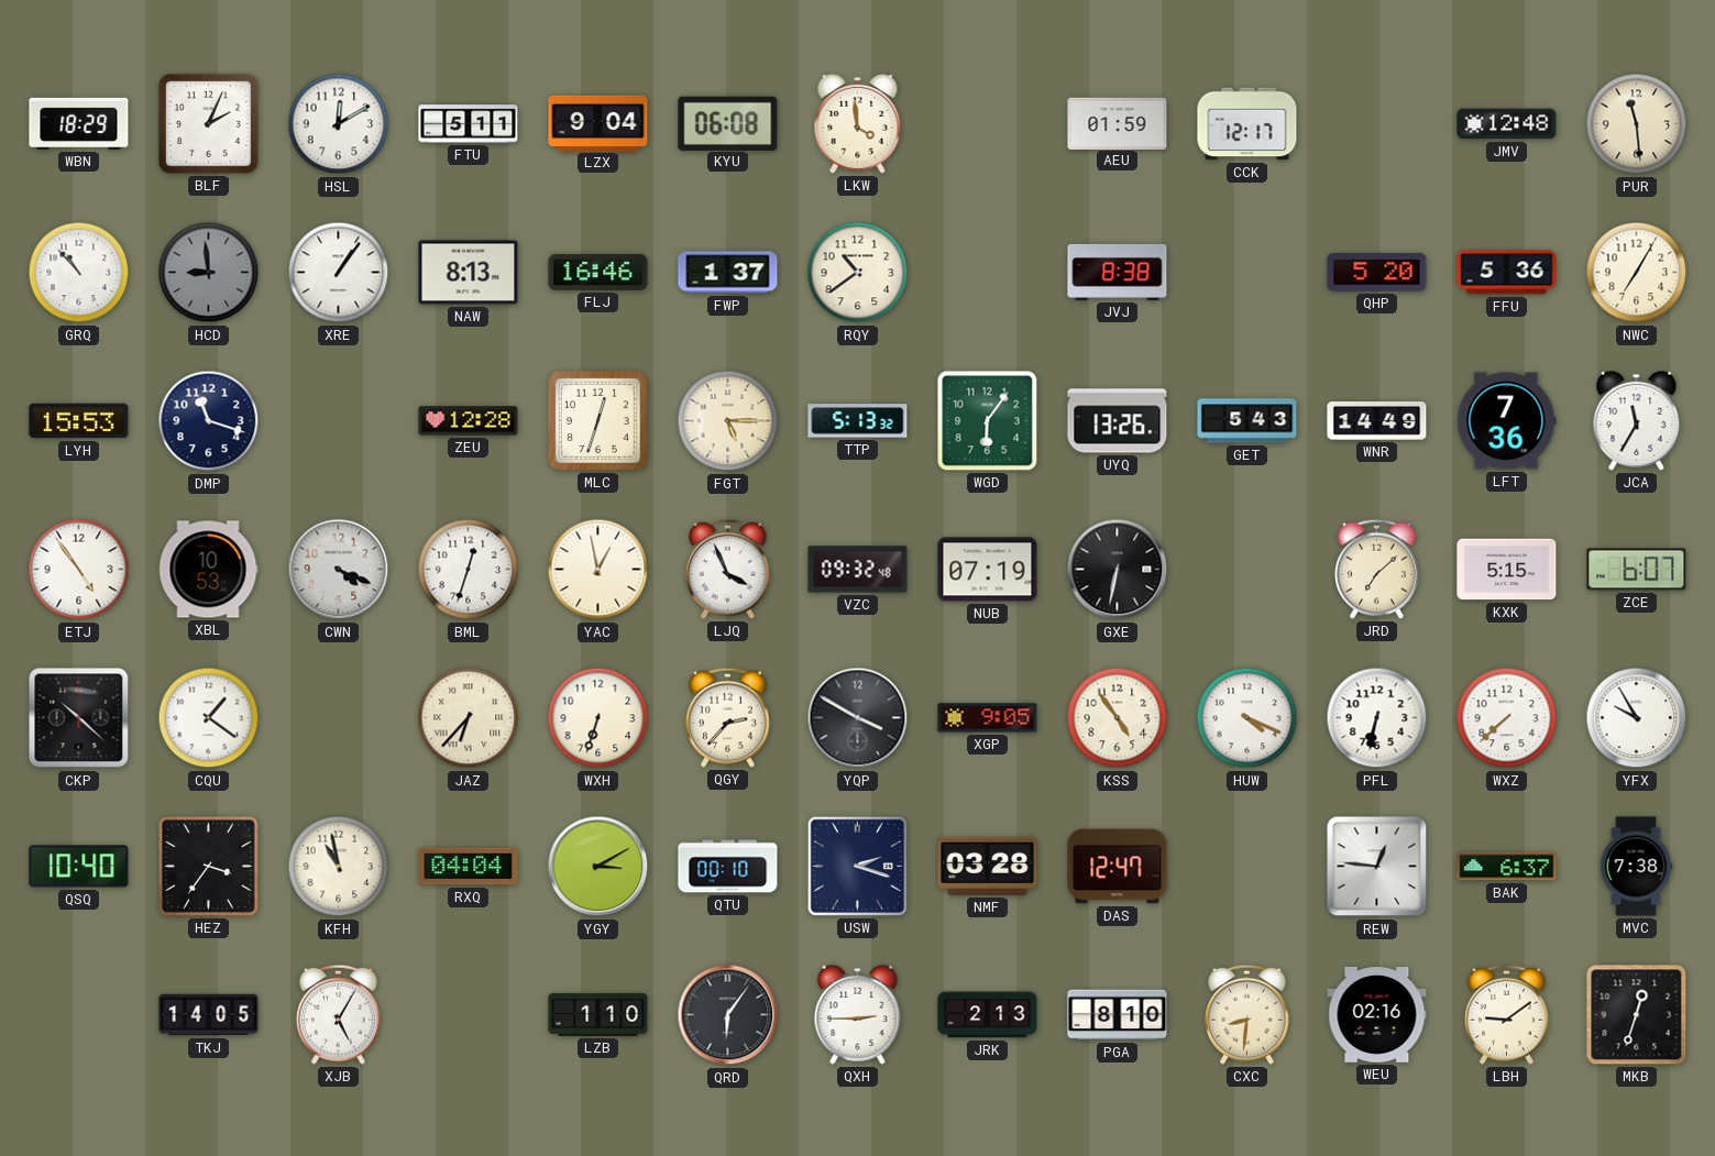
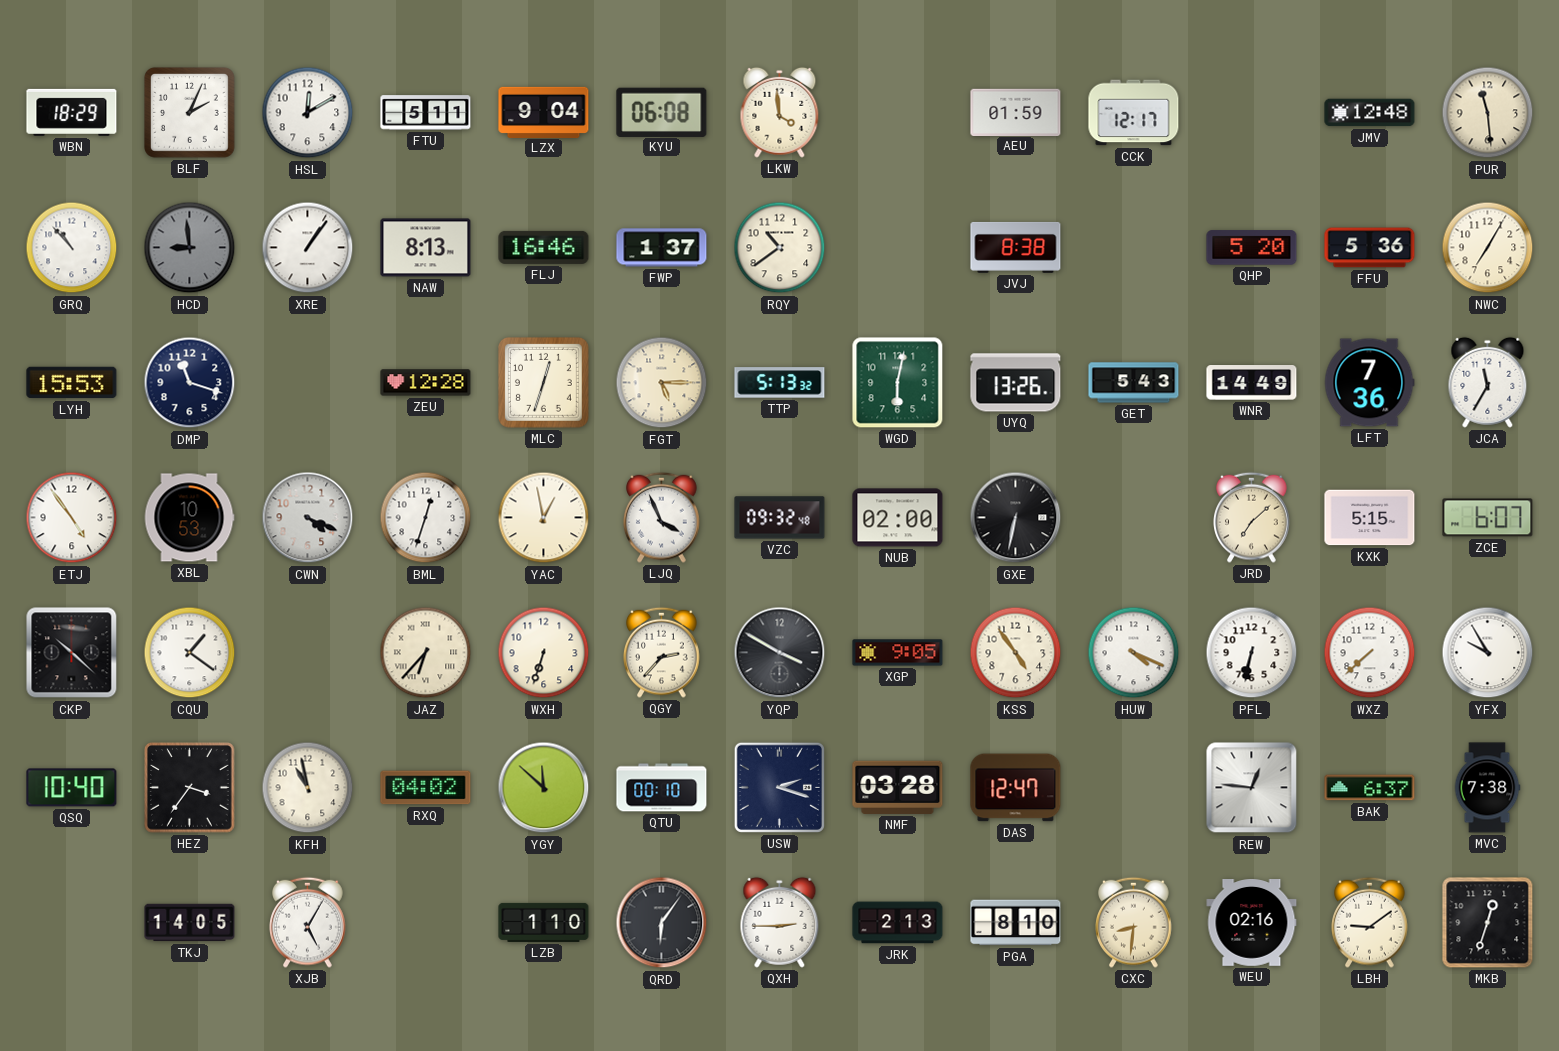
WGD: 6:06 -> 6:02 (898, 383)
NUB: 07:19 -> 02:00 (898, 518)
RXQ: 04:04 -> 04:02 (426, 788)
YGY: 3:10 -> 11:52 (544, 788)
